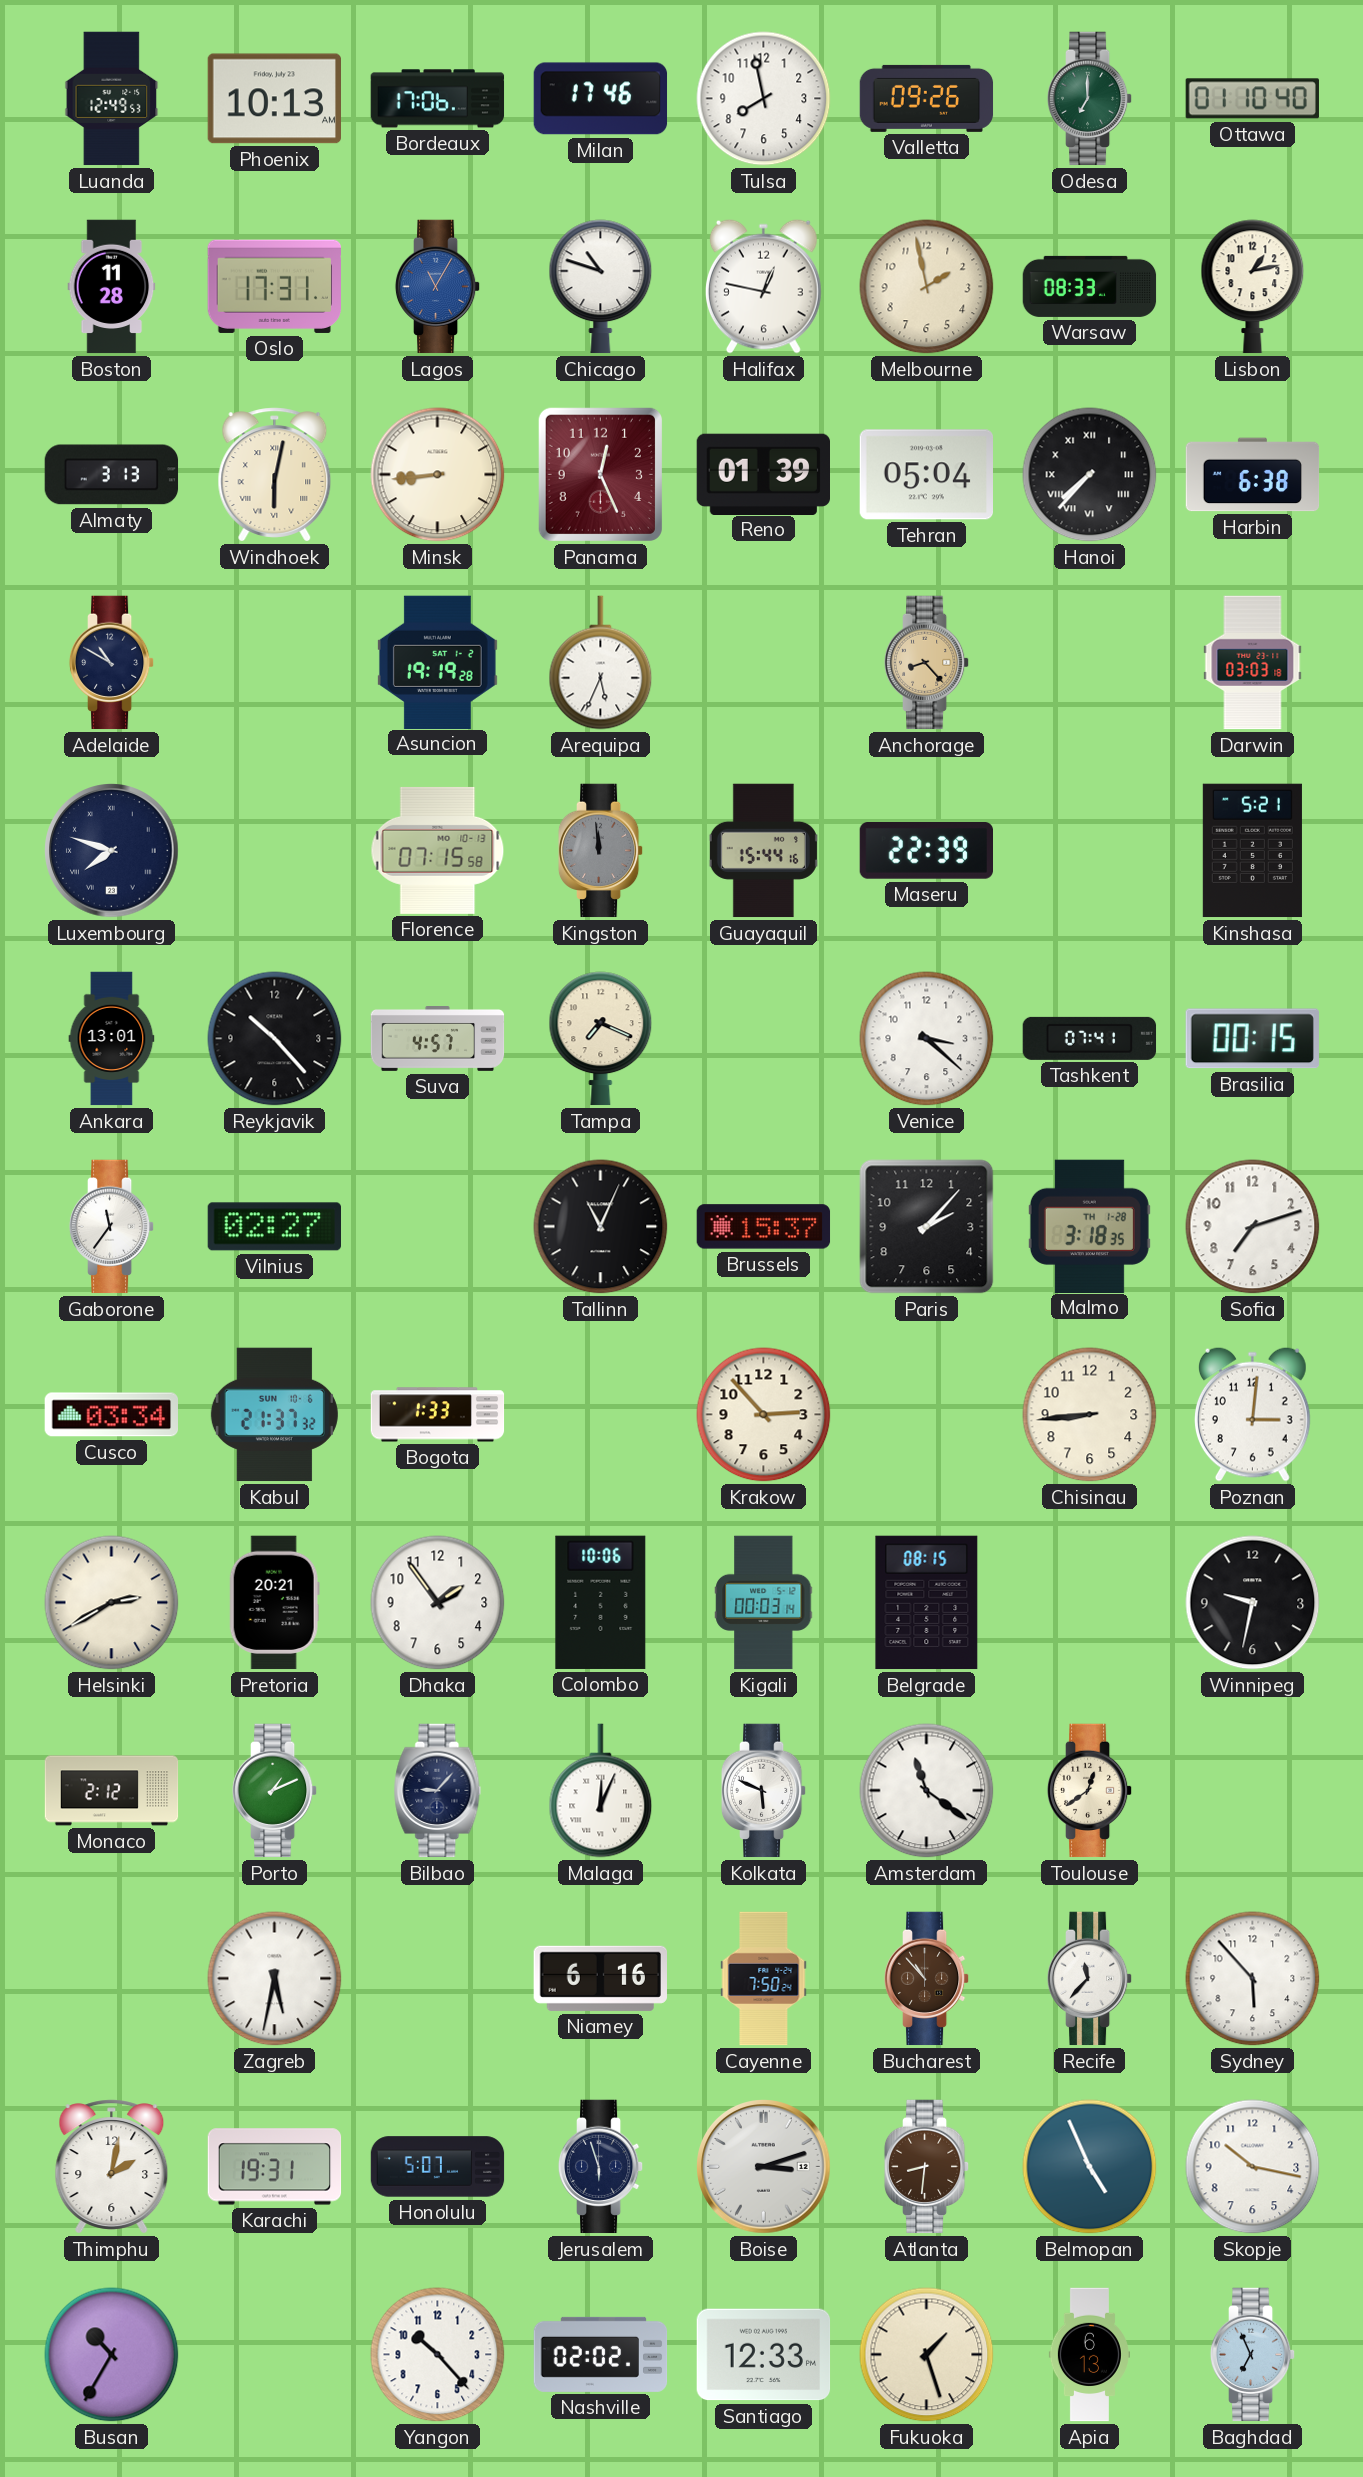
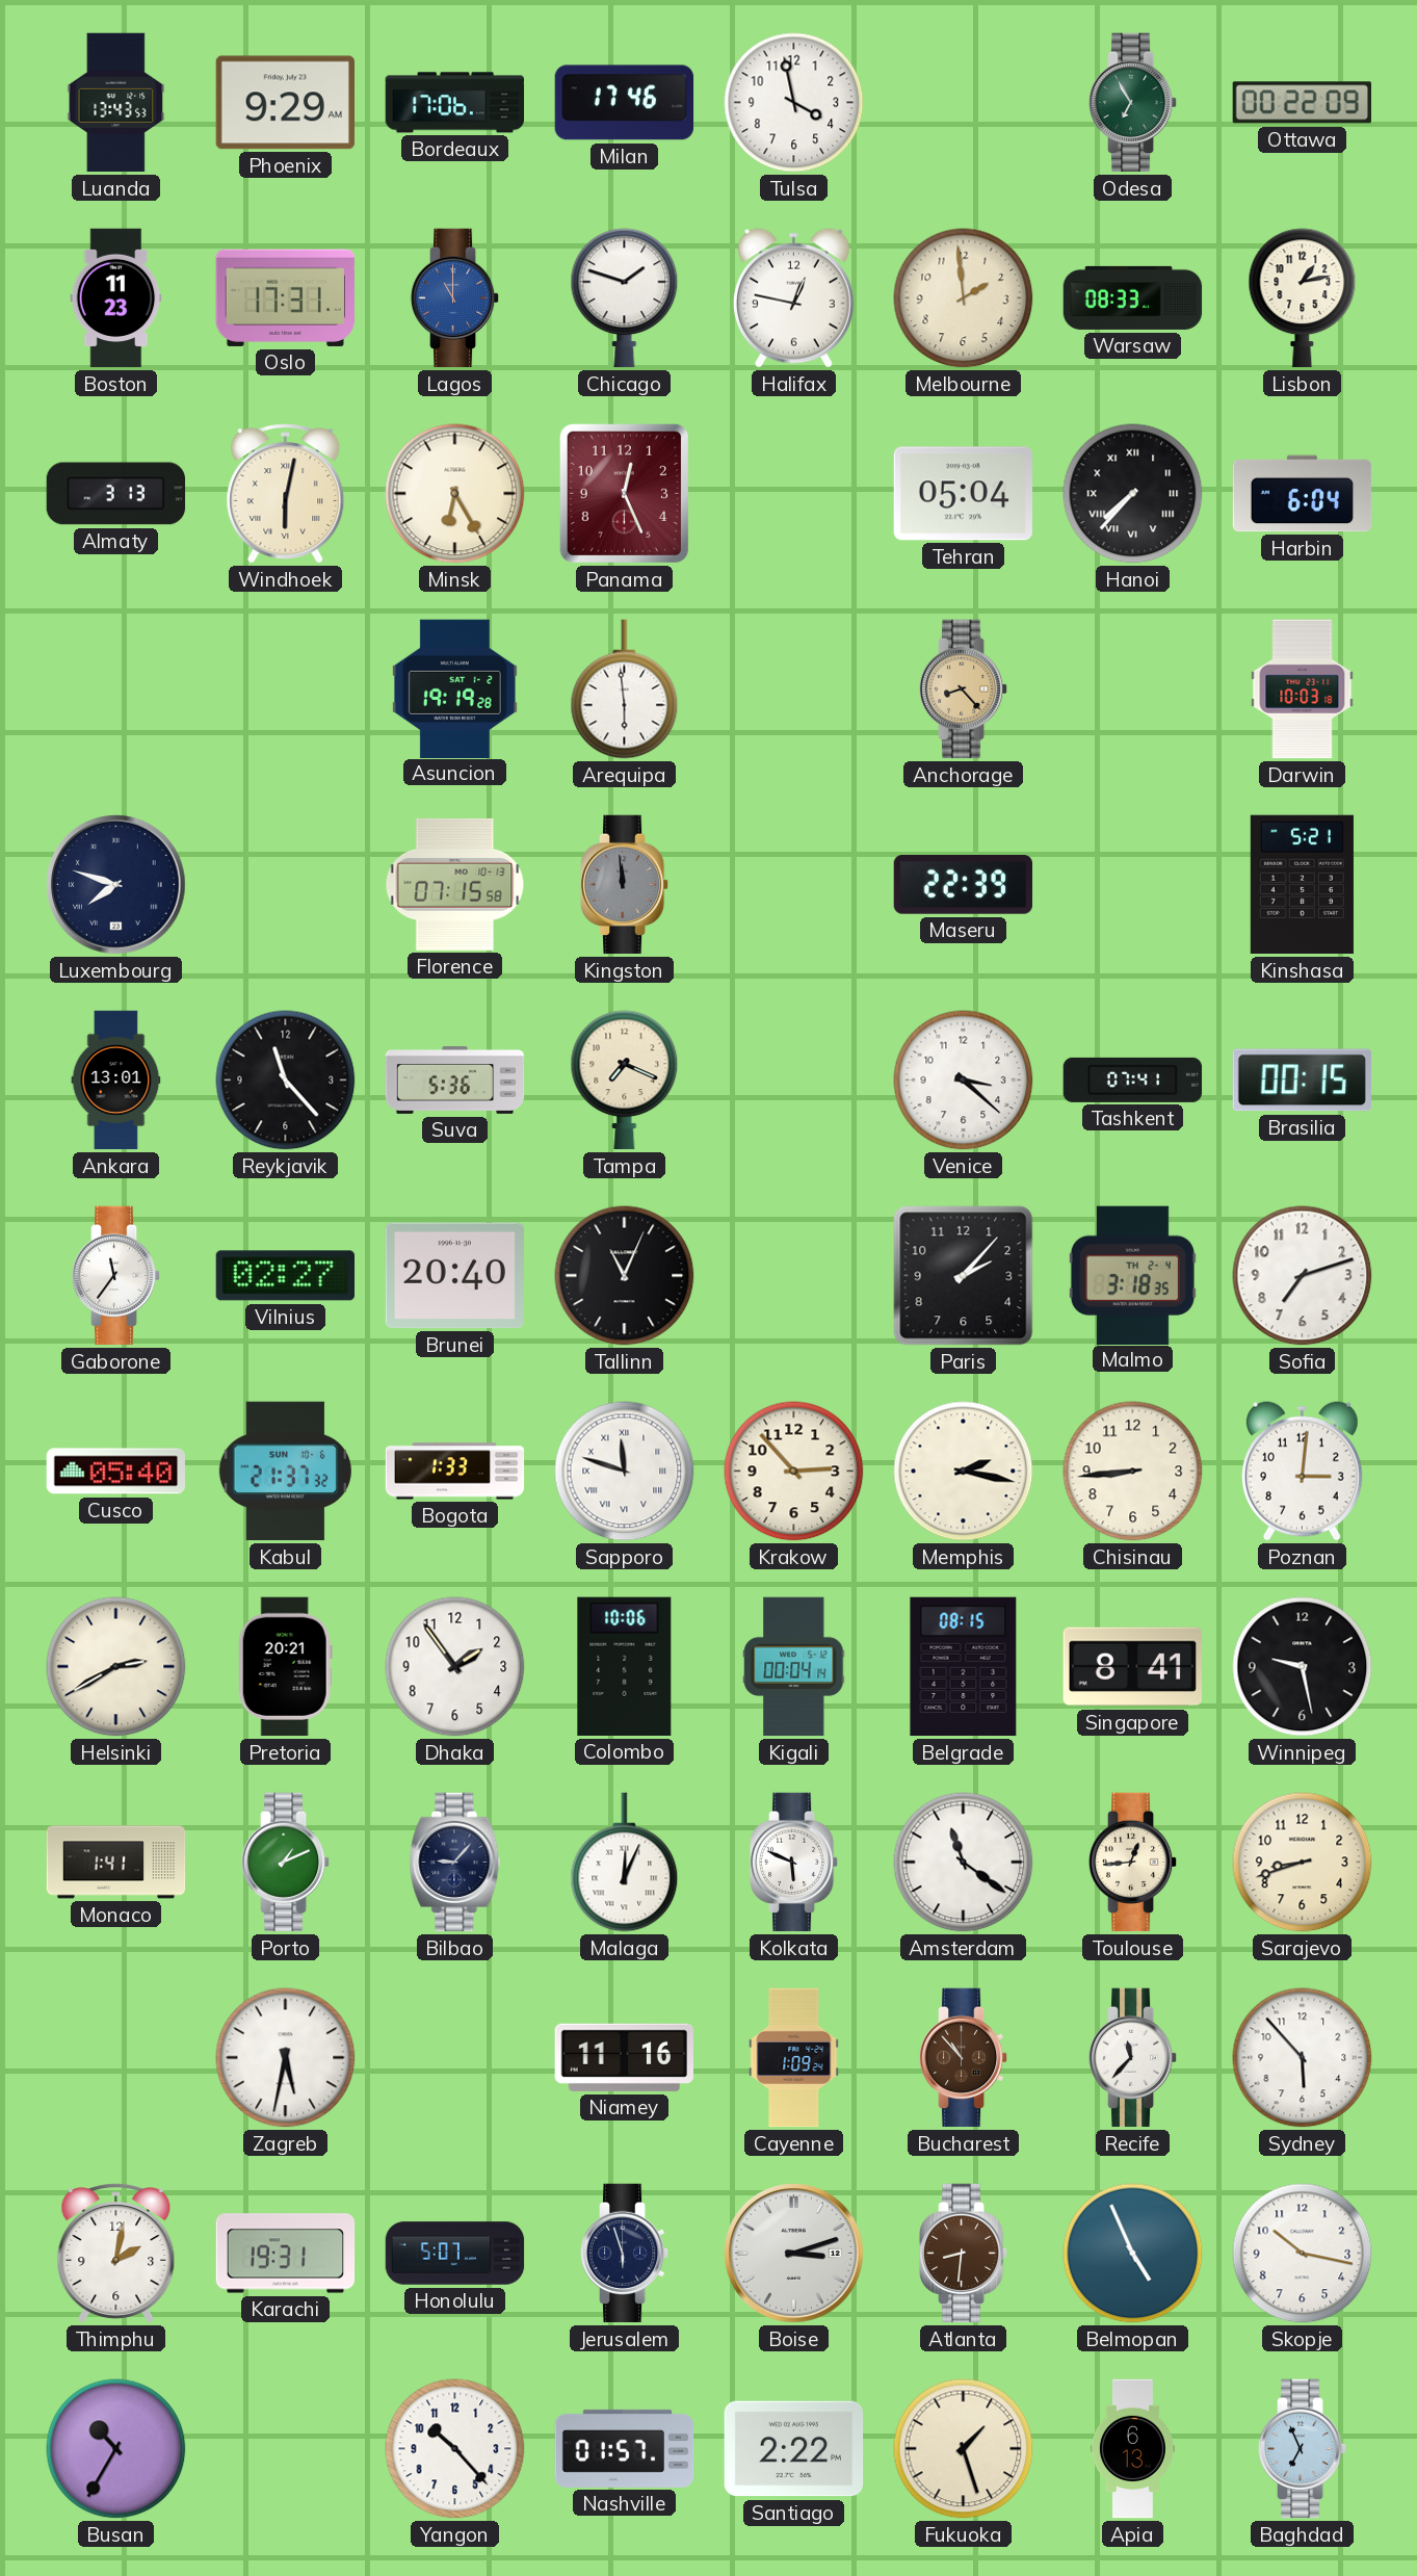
Luanda: 12:49 -> 13:43 (116, 103)
Phoenix: 10:13 -> 9:29 (285, 103)
Tulsa: 7:58 -> 3:58 (794, 103)
Valletta: 09:26 -> none (927, 98)
Odesa: 7:00 -> 6:55 (1133, 103)
Ottawa: 01:10 -> 00:22 (1302, 103)
Boston: 11:28 -> 11:23 (116, 298)
Lagos: 11:05 -> 11:00 (455, 298)
Chicago: 10:48 -> 1:48 (625, 298)
Melbourne: 1:58 -> 1:59 (964, 298)
Minsk: 8:44 -> 6:25 (455, 494)
Reno: 01:39 -> none (764, 474)
Harbin: 6:38 -> 6:04 (1303, 494)
Adelaide: 10:50 -> none (112, 663)
Arequipa: 5:34 -> 5:59 (625, 689)
Darwin: 03:03 -> 10:03 (1303, 689)
Guayaquil: 15:44 -> none (763, 851)
Reykjavik: 10:23 -> 11:23 (286, 1081)
Suva: 4:57 -> 5:36 (455, 1081)
Brunei: none -> 20:40 (454, 1276)
Brussels: 15:37 -> none (764, 1227)
Malmo date: TH 1-28 -> TH 2-4 (1132, 1275)
Cusco: 03:34 -> 05:40 (116, 1472)
Sapporo: none -> 11:48 (625, 1472)
Memphis: none -> 2:17 (964, 1472)
Kigali: 00:03 -> 00:04 (794, 1667)
Singapore: none -> 8:41 (1132, 1667)
Winnipeg: 9:32 -> 9:28 (1303, 1667)
Monaco: 2:12 -> 1:41 (116, 1863)
Toulouse: 12:39 -> 12:44 (1133, 1863)
Sarajevo: none -> 8:42 (1303, 1863)
Niamey: 6:16 -> 11:16 (624, 2057)
Cayenne: 7:50 -> 1:09 (794, 2058)
Nashville: 02:02 -> 01:57 (625, 2448)
Santiago: 12:33 -> 2:22 (794, 2449)
